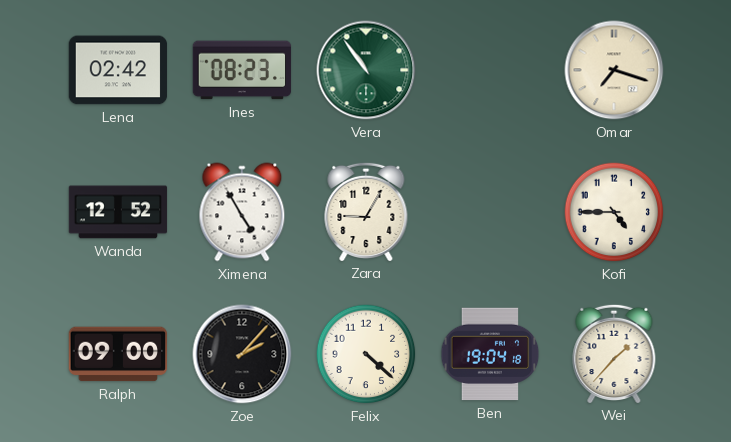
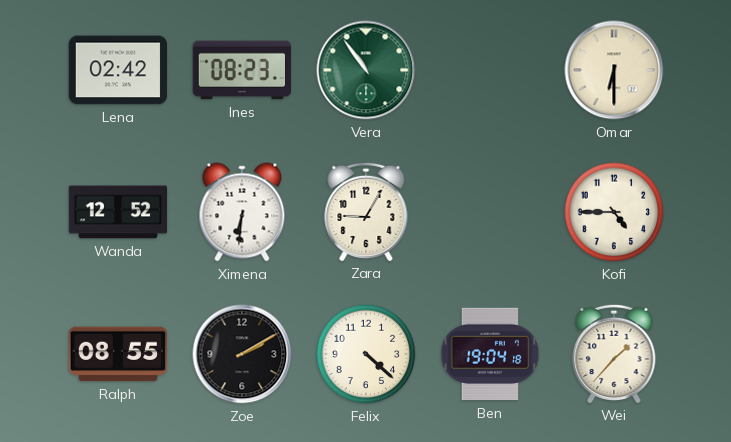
Omar: 7:18 -> 6:30 (614, 70)
Ximena: 4:55 -> 6:31 (242, 212)
Ralph: 09:00 -> 08:55 (118, 354)
Zoe: 2:07 -> 2:10 (242, 354)
